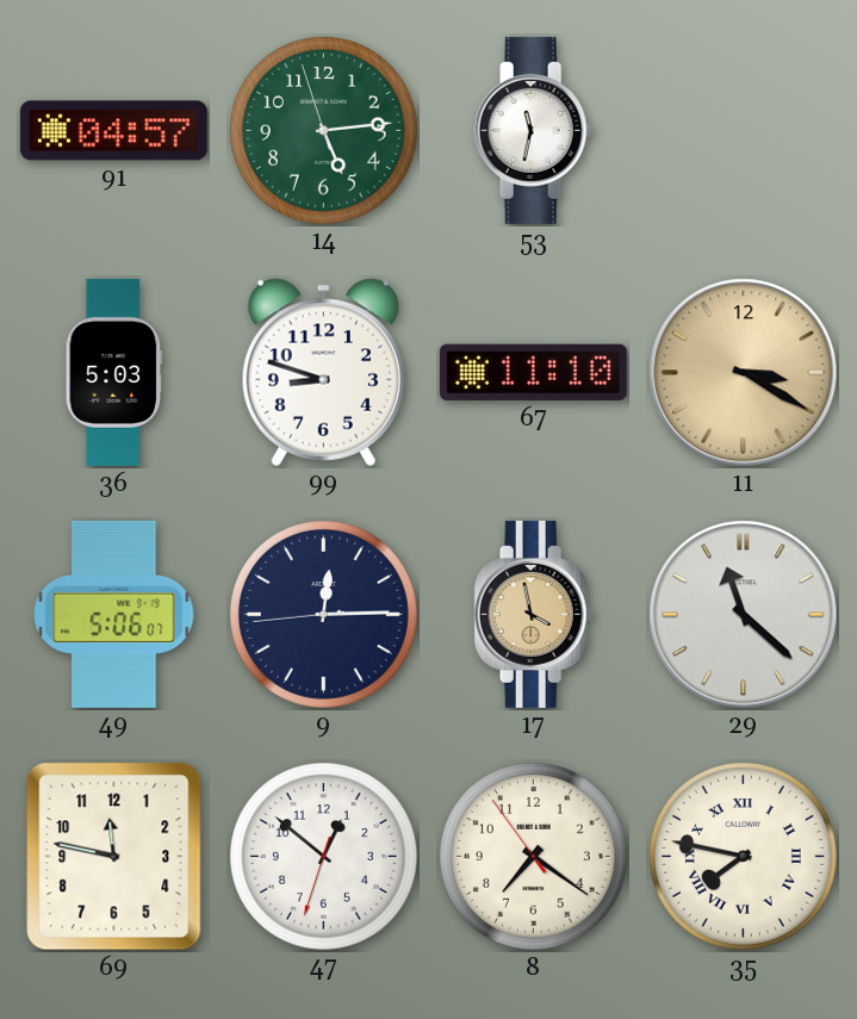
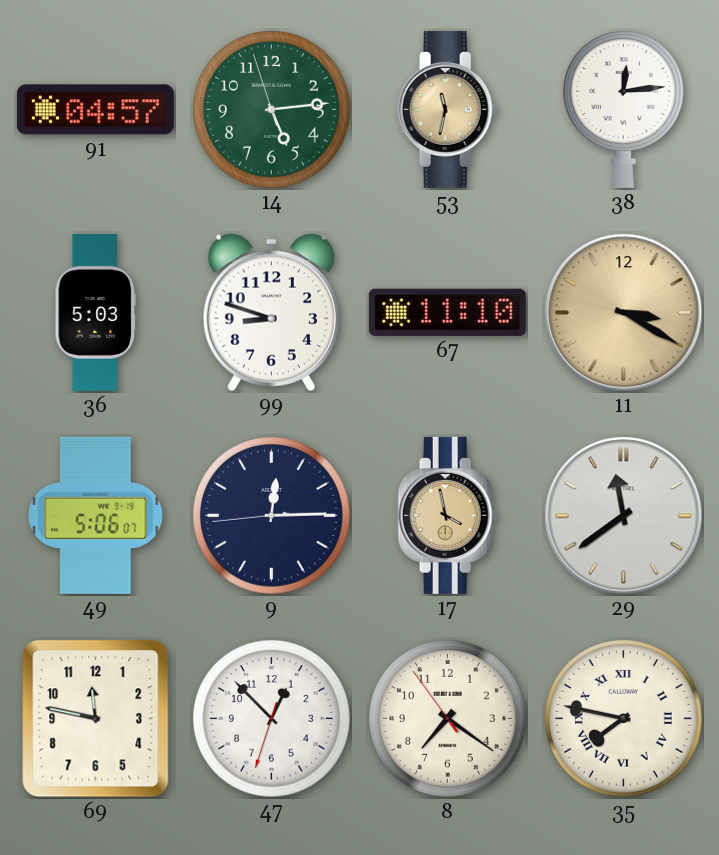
53 dial: white -> champagne (448, 109)
38: none -> 12:14 (623, 109)
29: 11:22 -> 11:39 (624, 516)
47: 12:51 -> 12:52 (272, 719)
